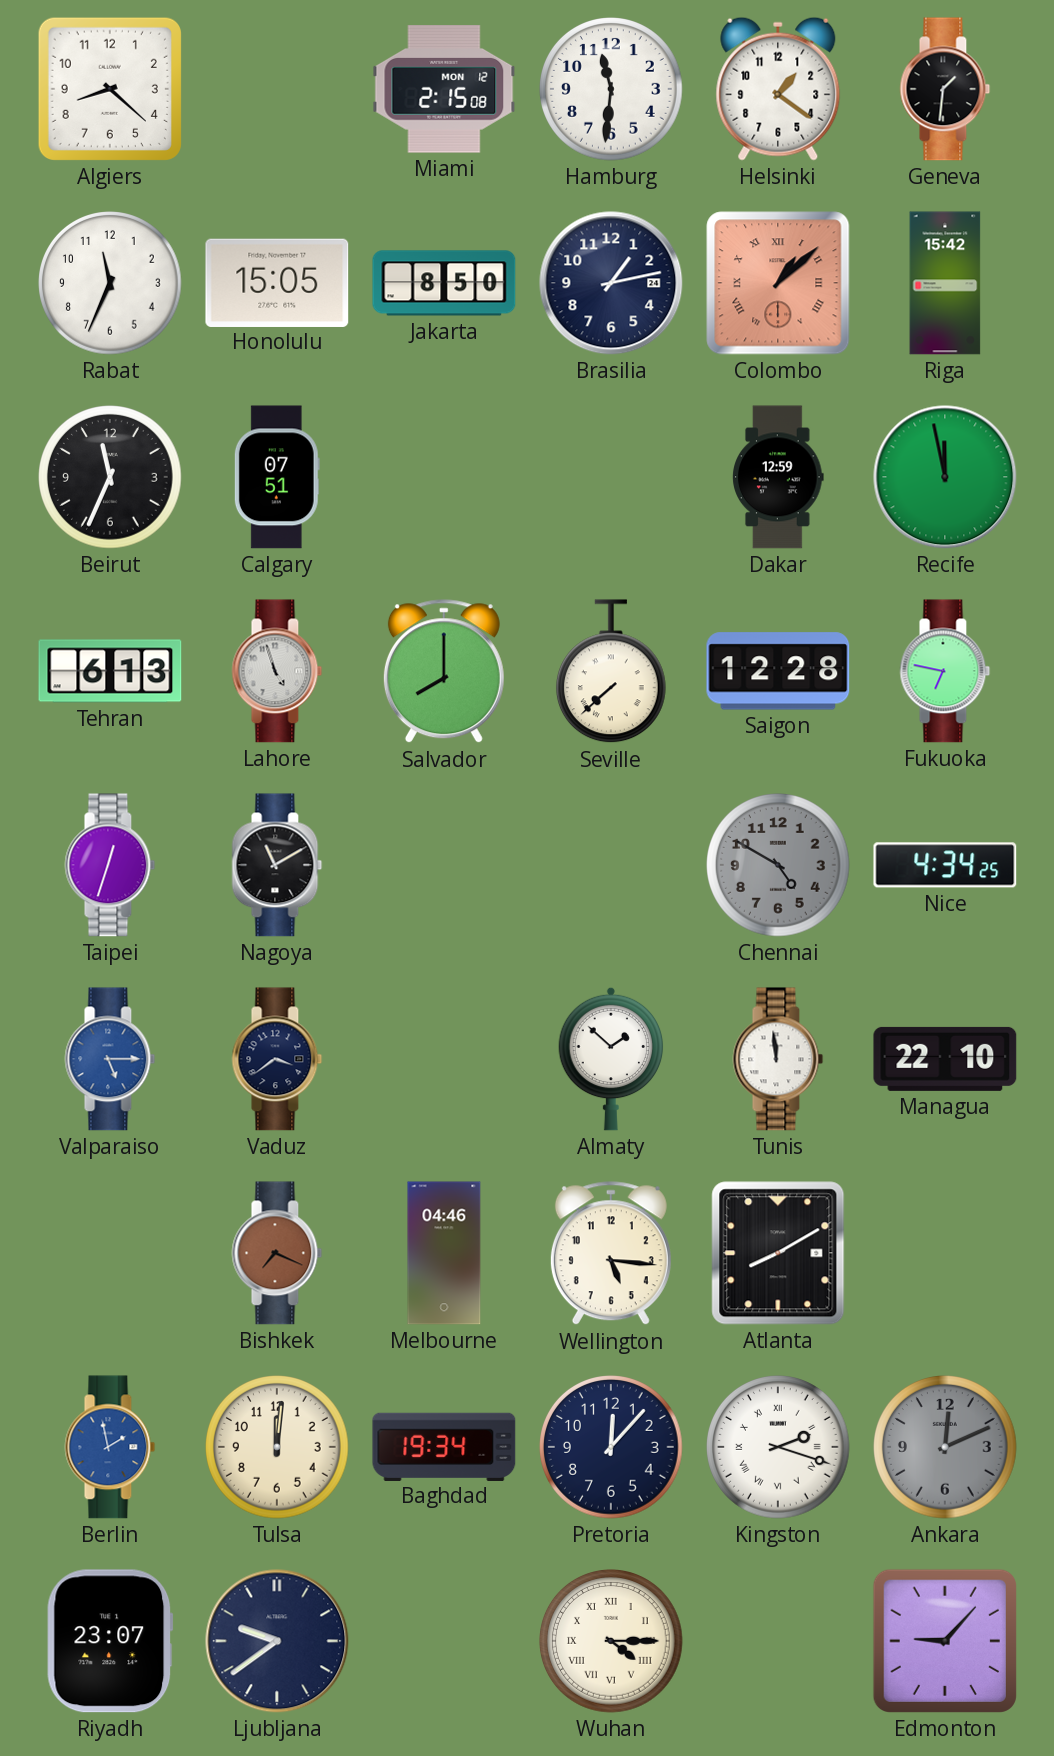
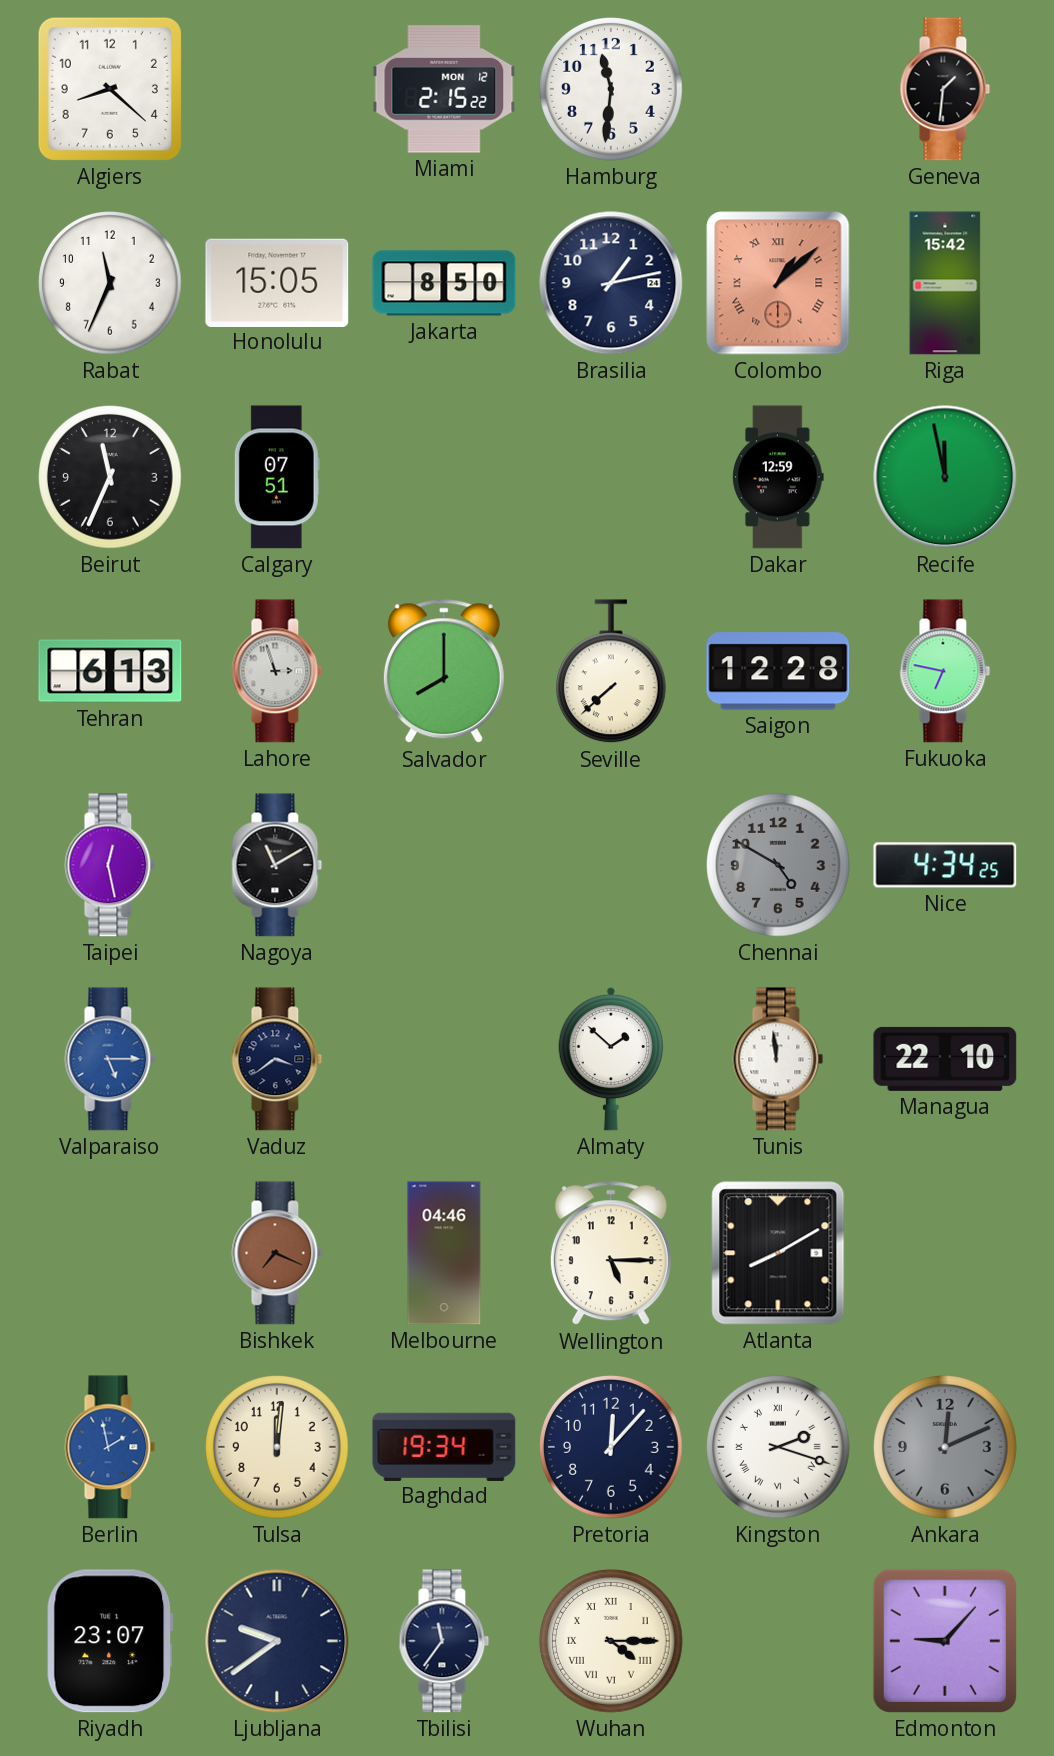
Miami: 2:15:08 -> 2:15:22 (444, 89)
Helsinki: 1:21 -> none (778, 89)
Lahore: 4:57 -> 2:57 (277, 671)
Taipei: 12:33 -> 12:28 (110, 865)
Wellington: 5:16 -> 5:15 (611, 1254)
Tbilisi: none -> 11:36 (444, 1641)
